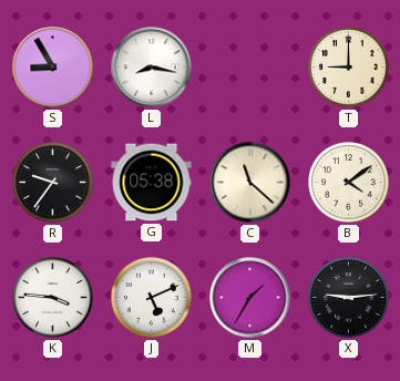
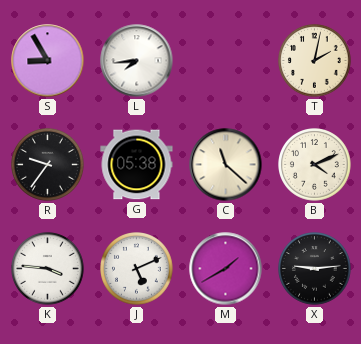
L: 8:17 -> 7:44 (137, 61)
T: 9:00 -> 2:02 (315, 61)
B: 4:09 -> 4:11 (315, 165)
M: 1:35 -> 1:40 (226, 269)
